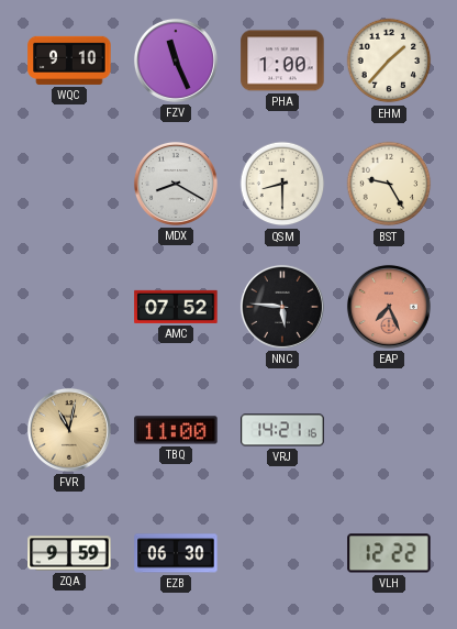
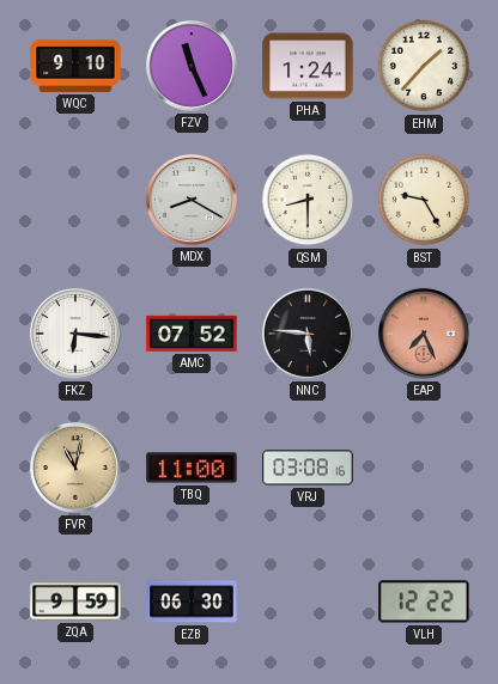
PHA: 1:00 -> 1:24 (308, 66)
FKZ: none -> 6:16 (75, 334)
VRJ: 14:21 -> 03:08 (308, 468)
